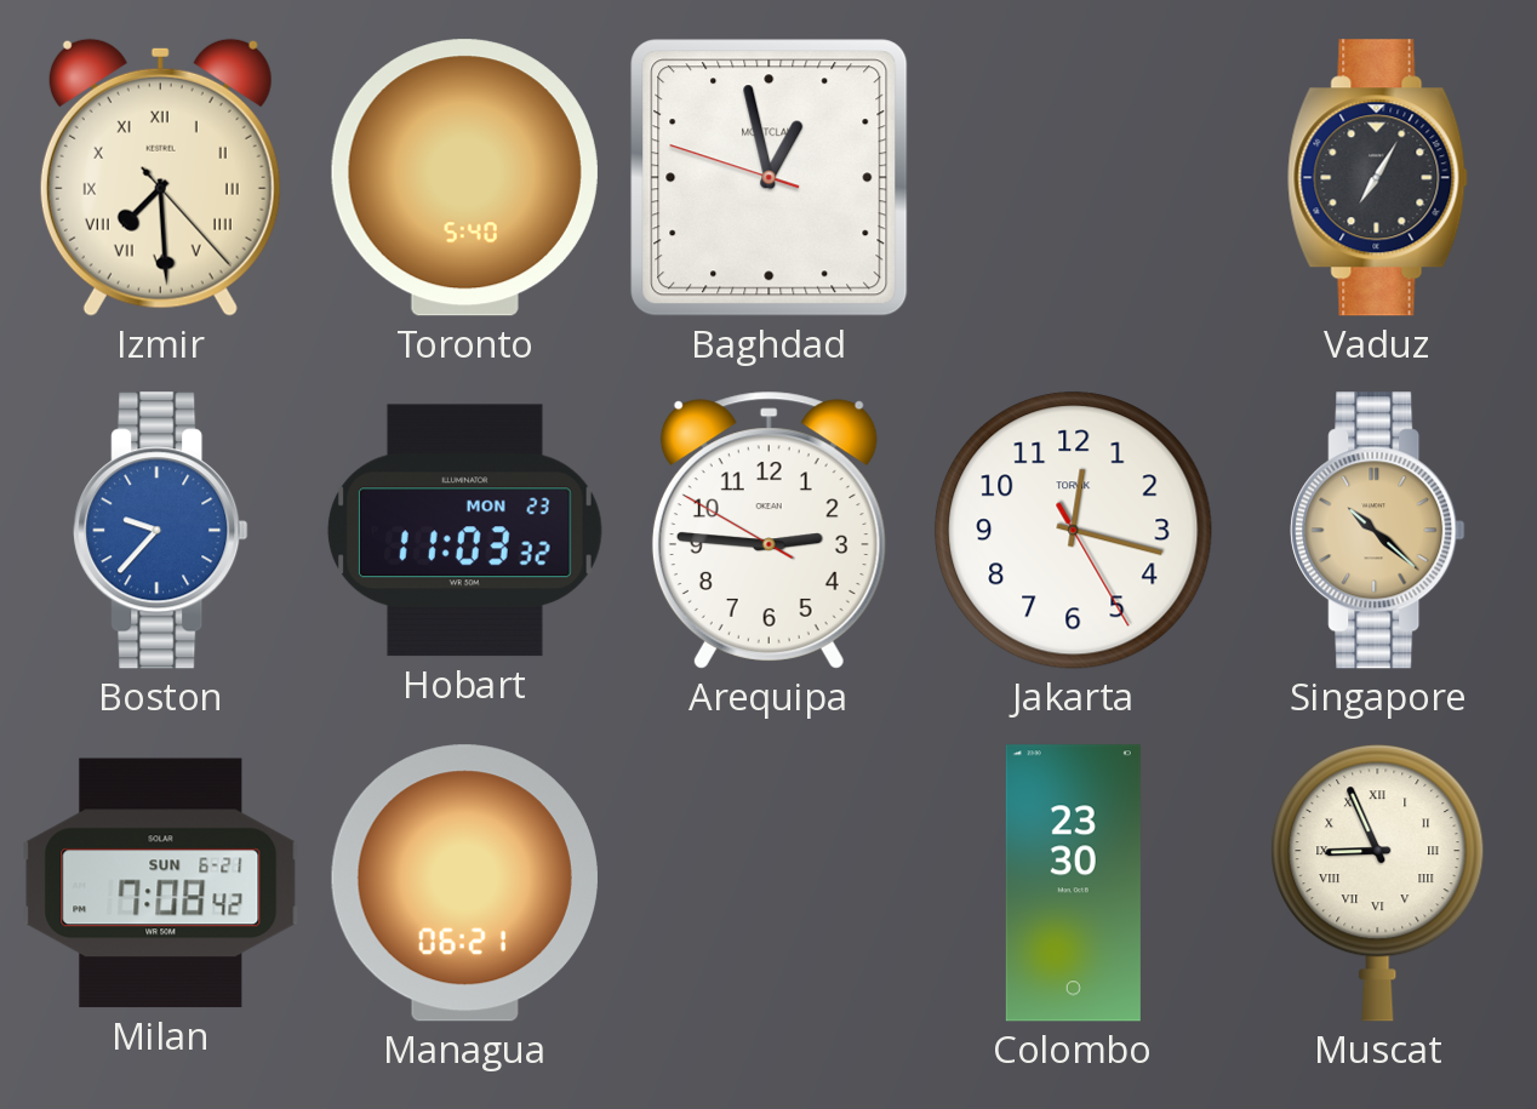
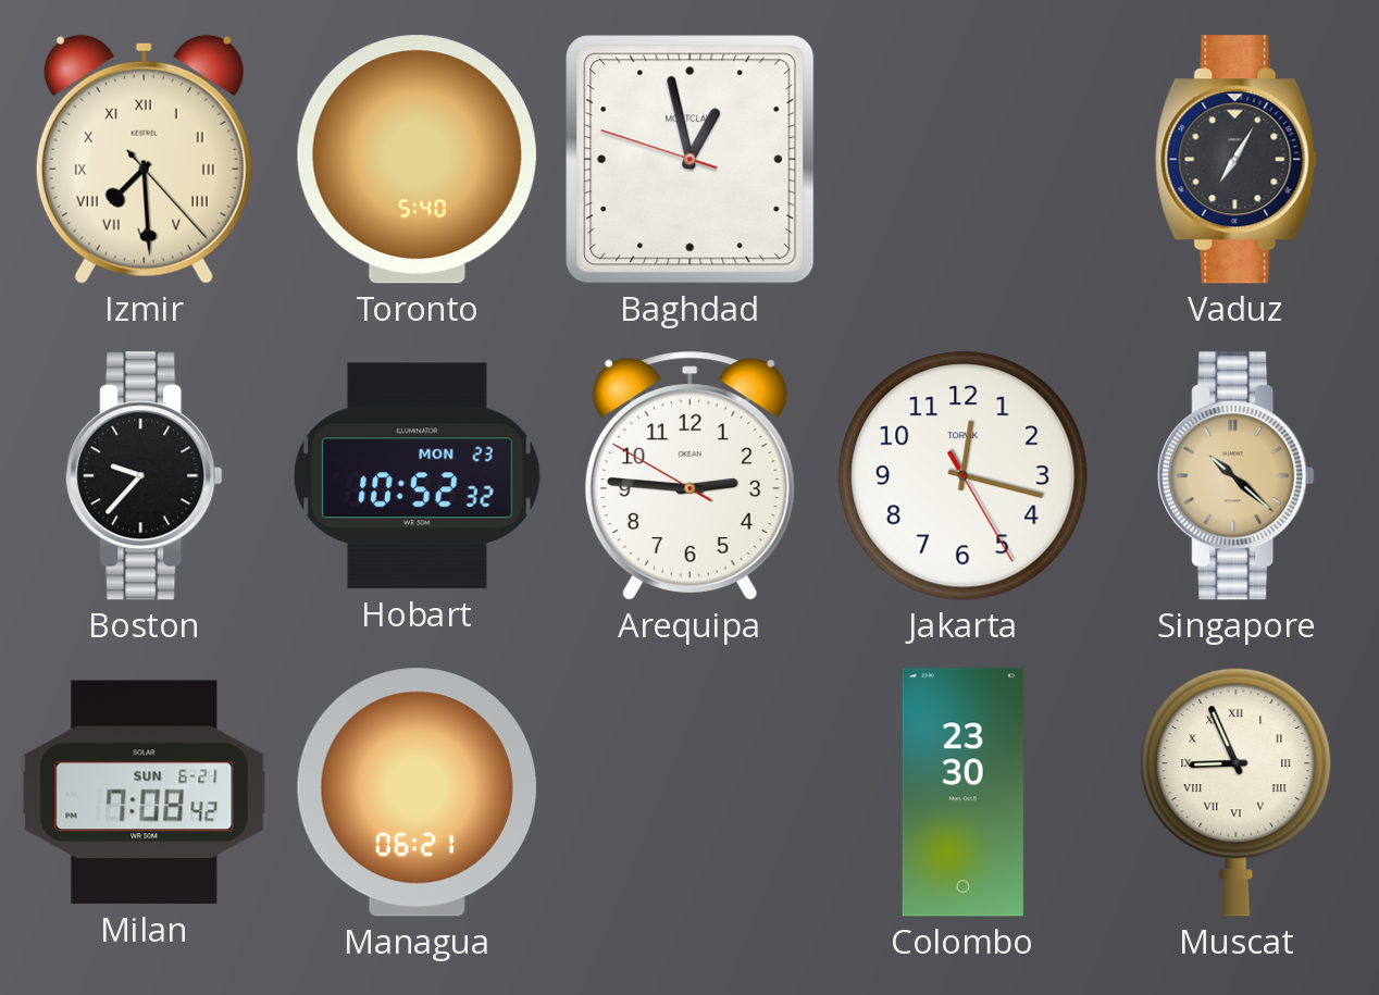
Boston dial: blue -> black (145, 476)
Hobart: 11:03 -> 10:52 (417, 476)
